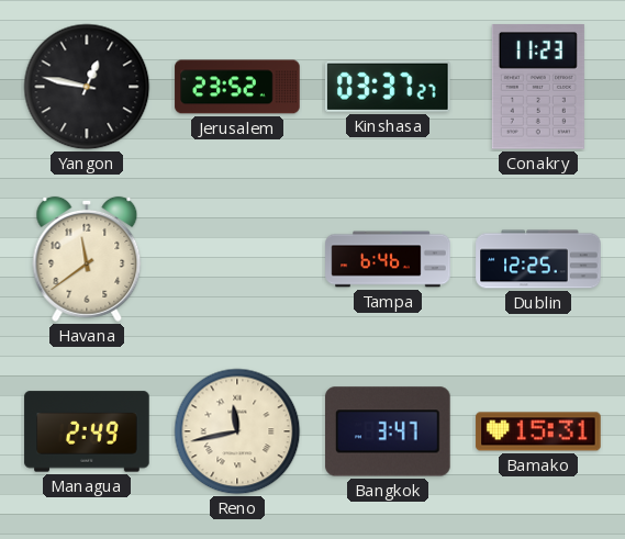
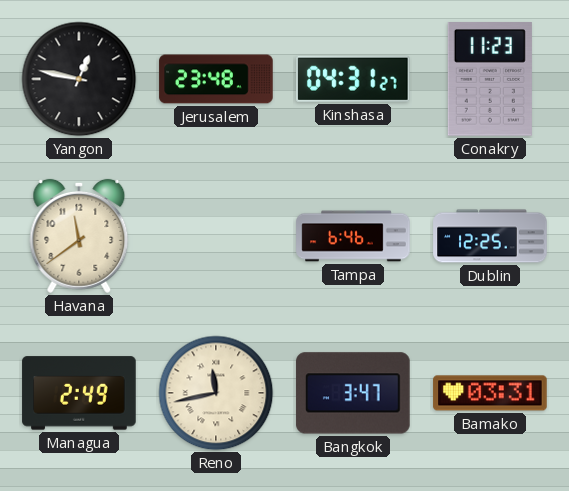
Jerusalem: 23:52 -> 23:48 (216, 79)
Kinshasa: 03:37 -> 04:31 (353, 79)
Bamako: 15:31 -> 03:31 (490, 393)
